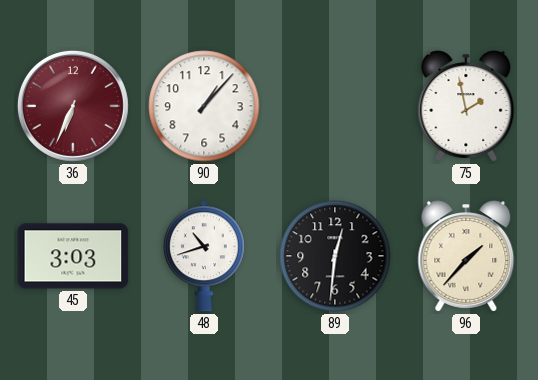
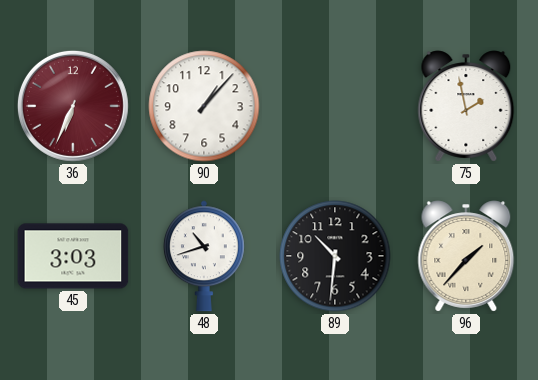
89: 12:31 -> 10:31 (335, 256)
